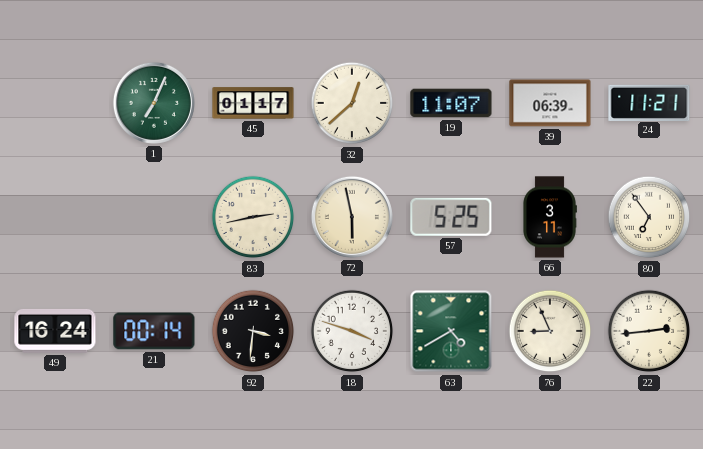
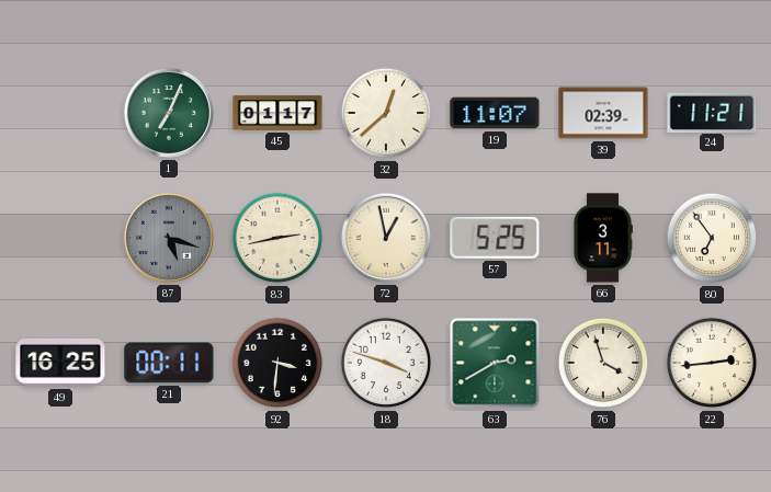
39: 06:39 -> 02:39 (603, 113)
87: none -> 5:18 (169, 238)
72: 5:58 -> 12:58 (386, 238)
49: 16:24 -> 16:25 (60, 363)
21: 00:14 -> 00:11 (169, 363)
63: 4:40 -> 2:40 (495, 363)
76: 8:56 -> 3:57 (603, 363)
